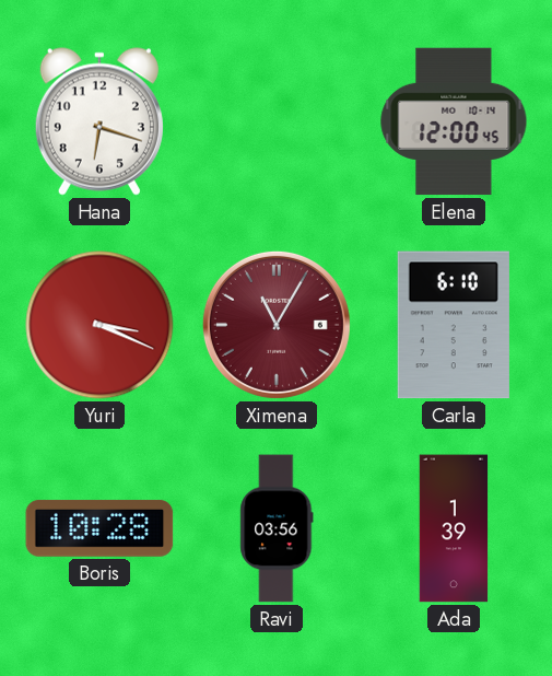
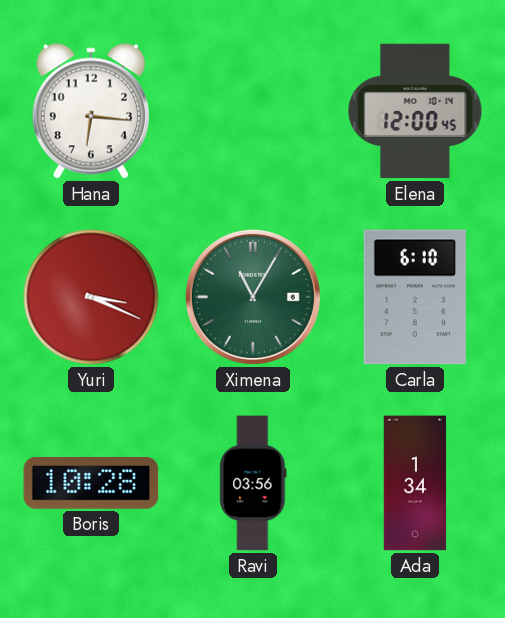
Hana: 6:18 -> 6:16 (91, 111)
Ximena dial: burgundy -> green (253, 297)
Ada: 1:39 -> 1:34 (415, 483)
